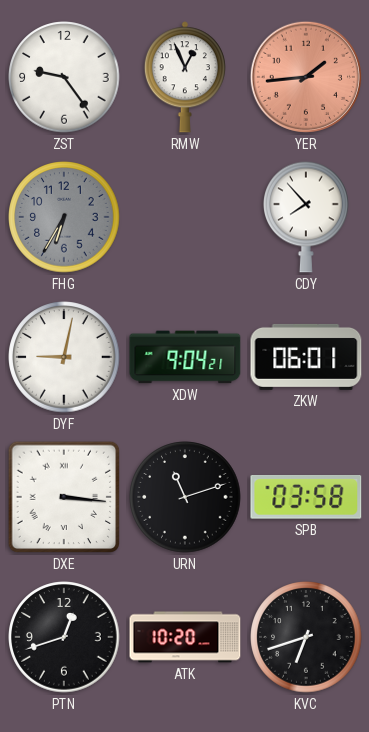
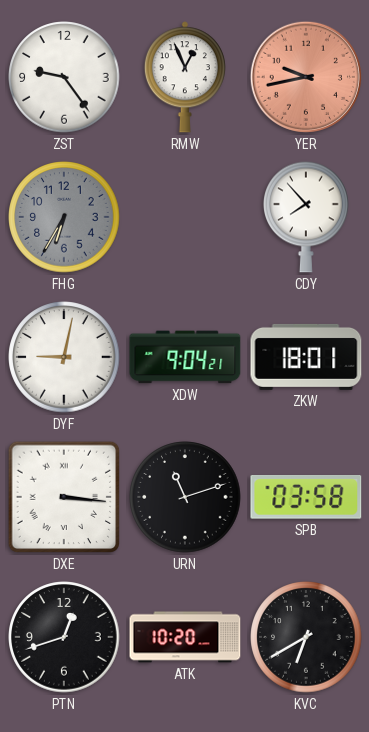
YER: 1:44 -> 9:43 (306, 77)
ZKW: 06:01 -> 18:01 (306, 357)
KVC: 6:42 -> 6:40 (306, 637)
